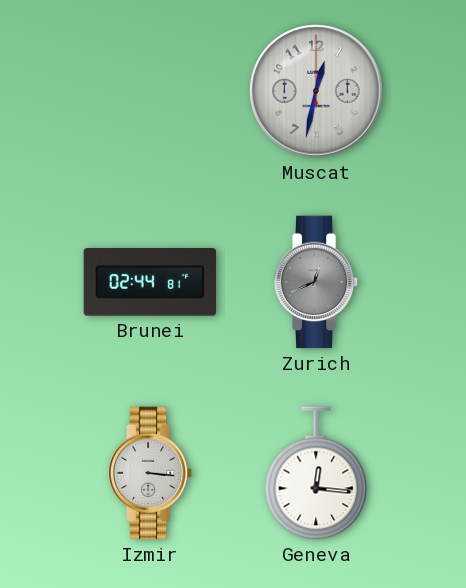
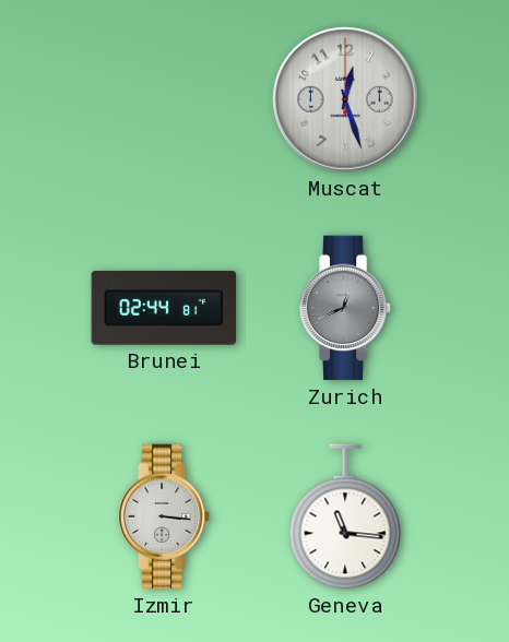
Muscat: 12:32 -> 12:27 (345, 99)
Geneva: 12:16 -> 11:16 (345, 516)
